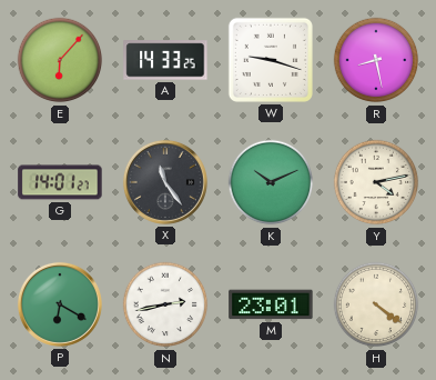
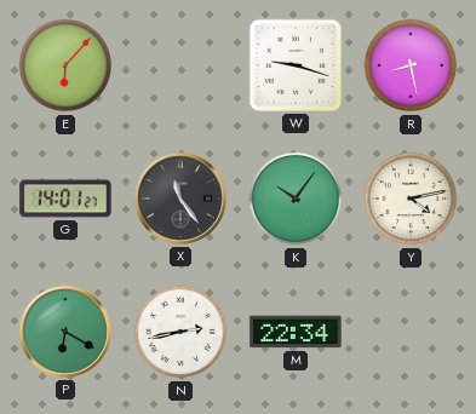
A: 14:33 -> none (165, 60)
K: 10:11 -> 10:06 (296, 199)
M: 23:01 -> 22:34 (296, 332)
H: 4:21 -> none (376, 304)
